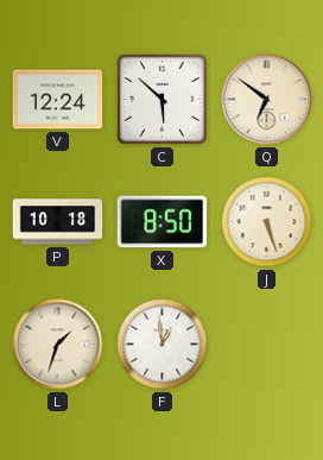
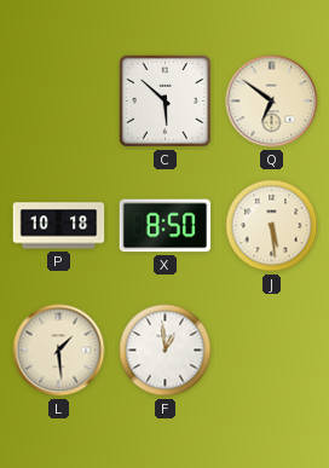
V: 12:24 -> none (58, 100)
J: 5:27 -> 5:29 (272, 226)
L: 1:33 -> 1:29 (59, 351)
